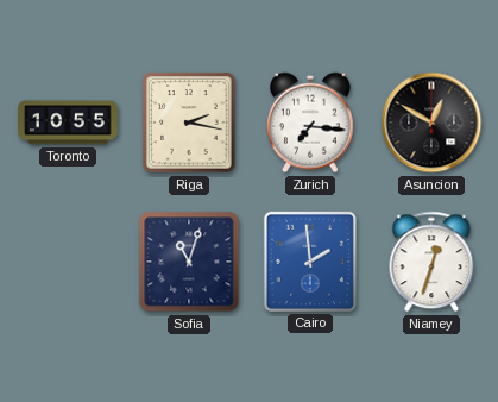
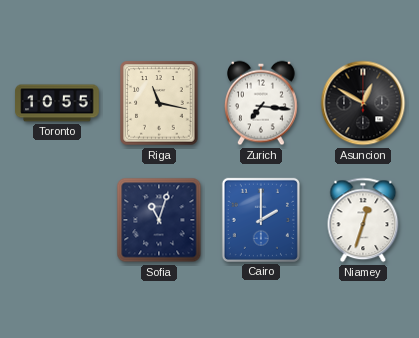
Riga: 2:17 -> 11:17 (159, 103)
Cairo: 1:59 -> 2:00 (261, 220)
